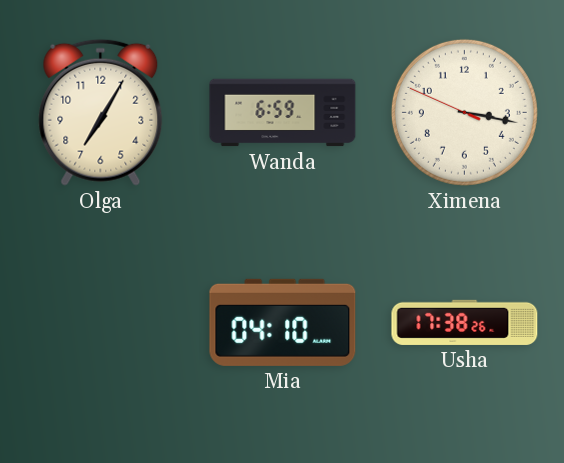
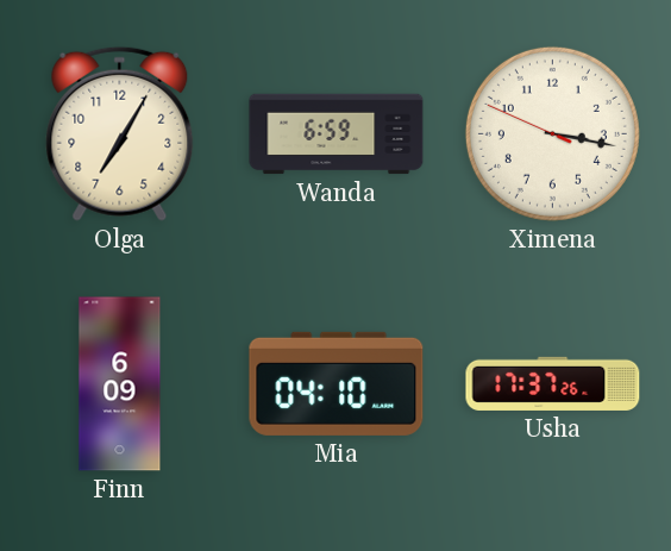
Finn: none -> 6:09 (120, 384)
Usha: 17:38 -> 17:37 (553, 383)
